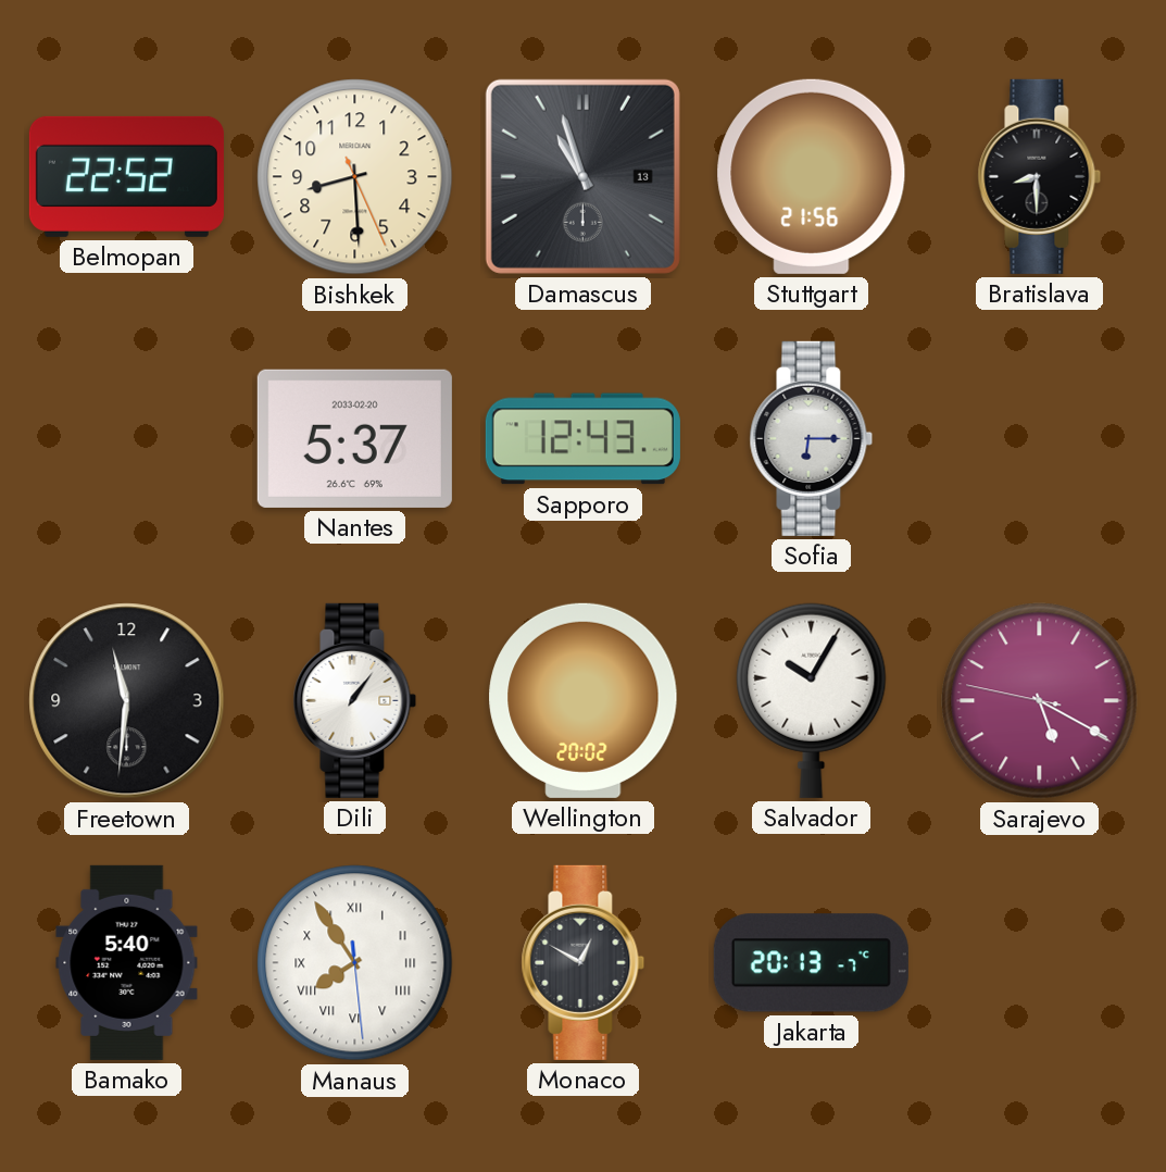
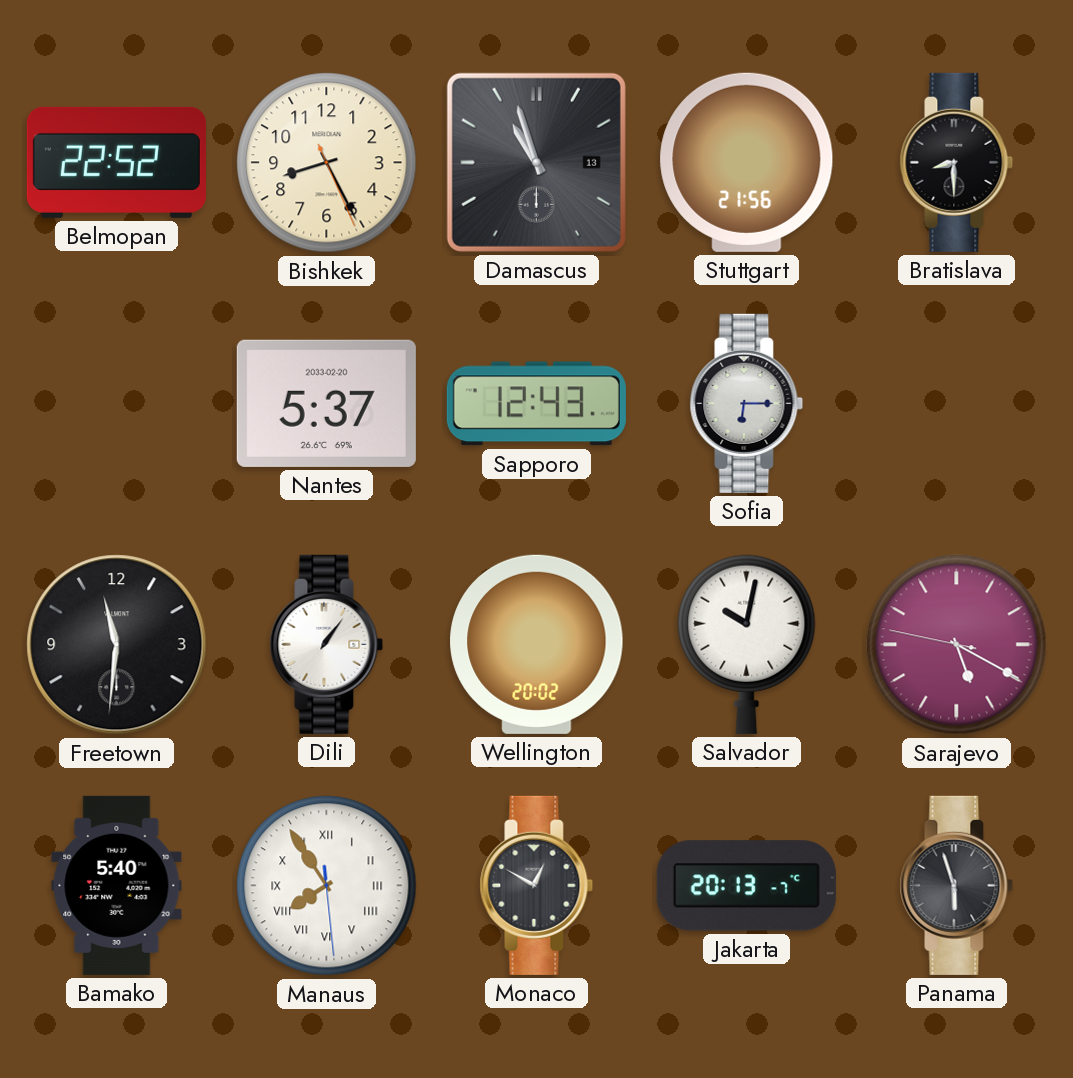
Bishkek: 8:29 -> 8:25 (327, 163)
Salvador: 10:05 -> 10:02 (747, 644)
Panama: none -> 5:57 (957, 885)
